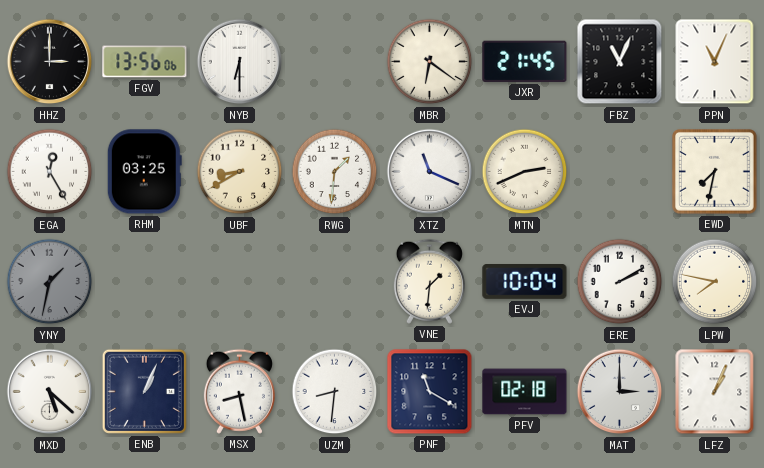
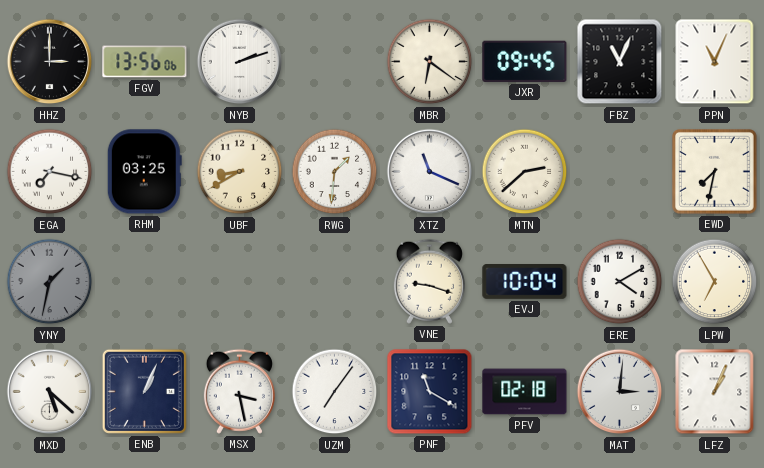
NYB: 6:30 -> 2:12 (240, 62)
JXR: 21:45 -> 09:45 (525, 61)
EGA: 12:25 -> 7:17 (50, 172)
MTN: 2:41 -> 2:38 (525, 172)
VNE: 1:31 -> 9:18 (429, 281)
ERE: 2:10 -> 4:10 (620, 282)
LPW: 7:47 -> 6:55 (715, 282)
MSX: 8:28 -> 3:28 (239, 391)
UZM: 8:31 -> 7:06 (335, 392)
MAT: 3:00 -> 3:01 (620, 392)
